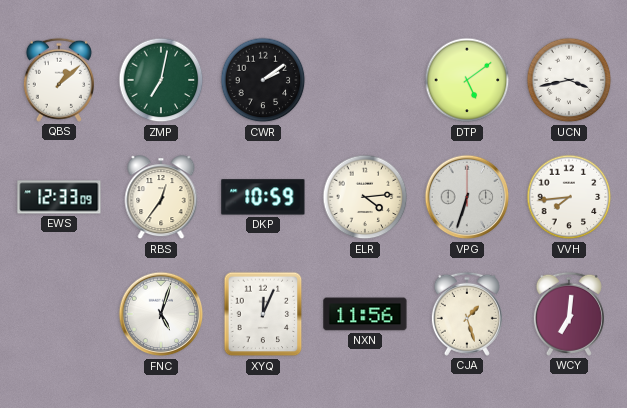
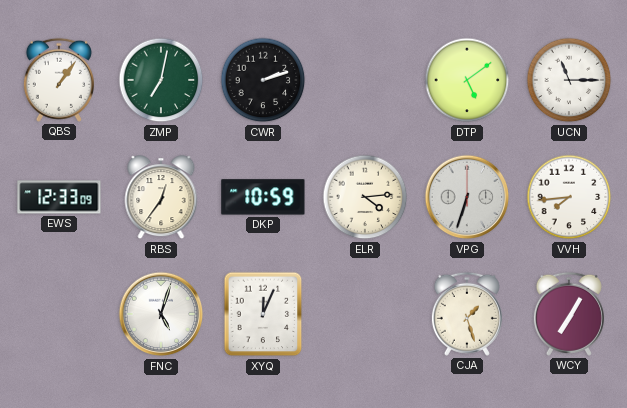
QBS: 1:08 -> 1:06 (59, 80)
CWR: 2:09 -> 2:12 (263, 80)
UCN: 3:43 -> 11:15 (569, 80)
NXN: 11:56 -> none (365, 314)
WCY: 7:01 -> 7:05 (569, 314)
